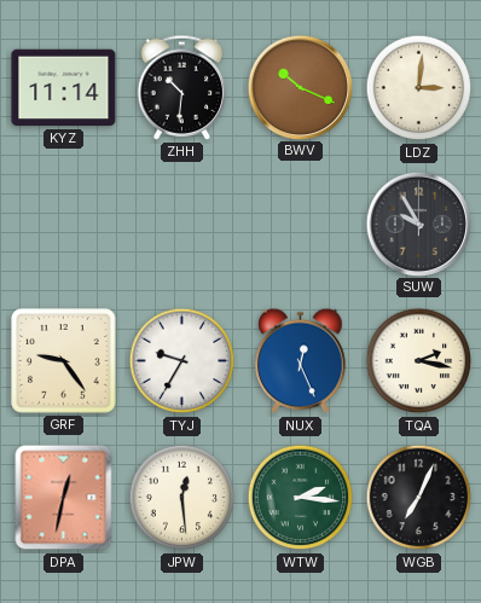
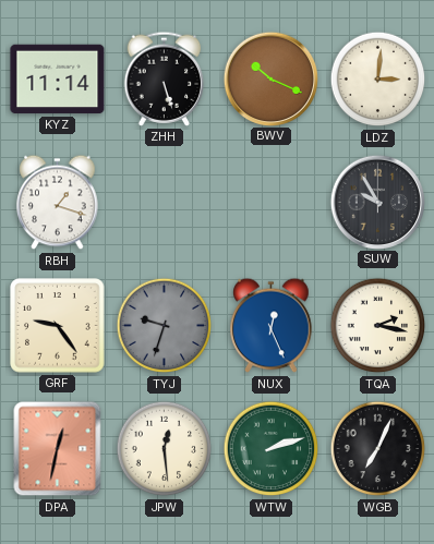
ZHH: 10:31 -> 5:27 (165, 78)
RBH: none -> 1:18 (58, 203)
TYJ: 9:35 -> 9:33 (165, 326)
TYJ dial: white -> grey (165, 326)
WTW: 2:16 -> 2:12 (272, 449)
